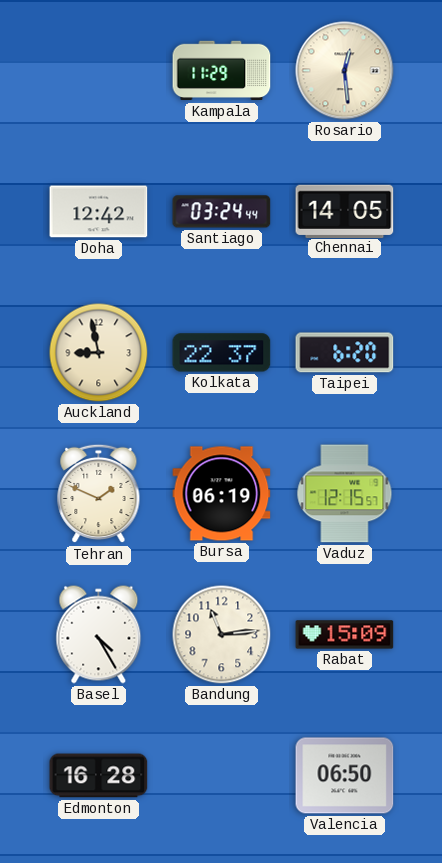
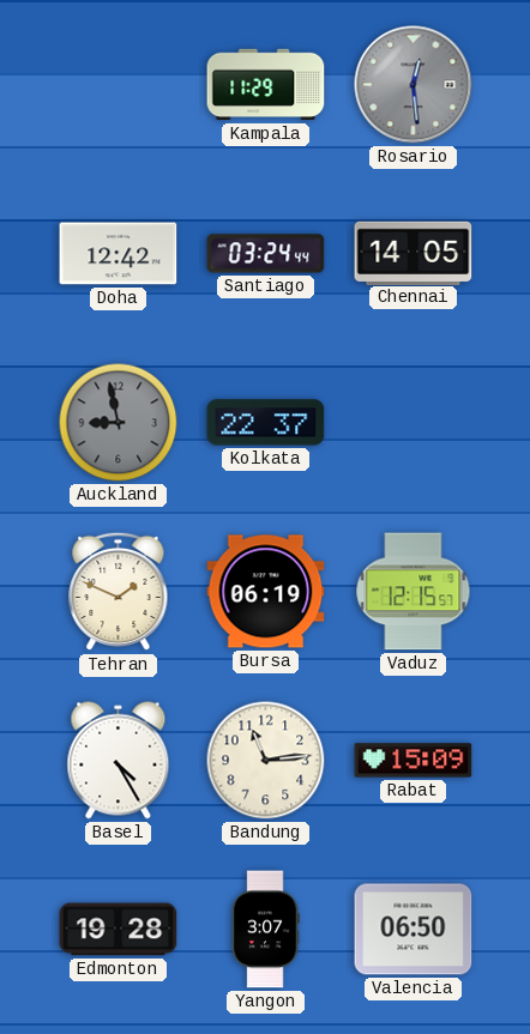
Rosario dial: cream -> grey (414, 85)
Auckland dial: cream -> grey (119, 423)
Taipei: 6:20 -> none (345, 353)
Edmonton: 16:28 -> 19:28 (119, 930)
Yangon: none -> 3:07 (265, 930)
